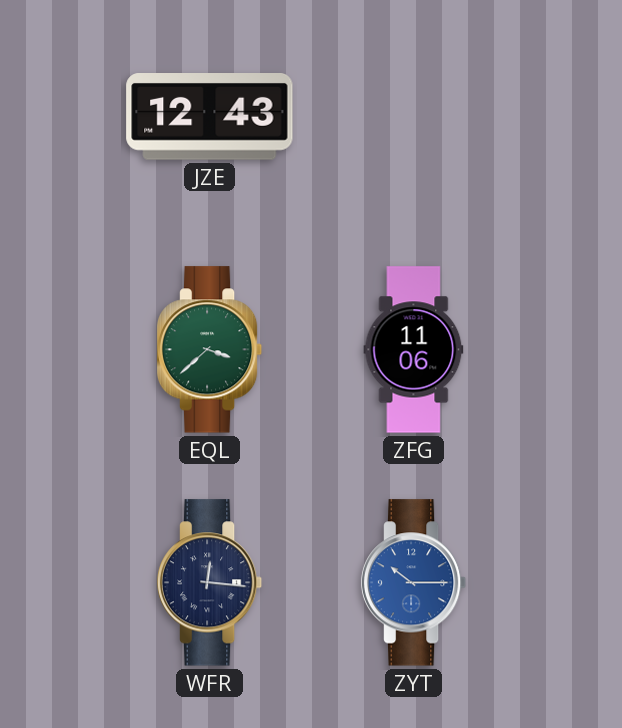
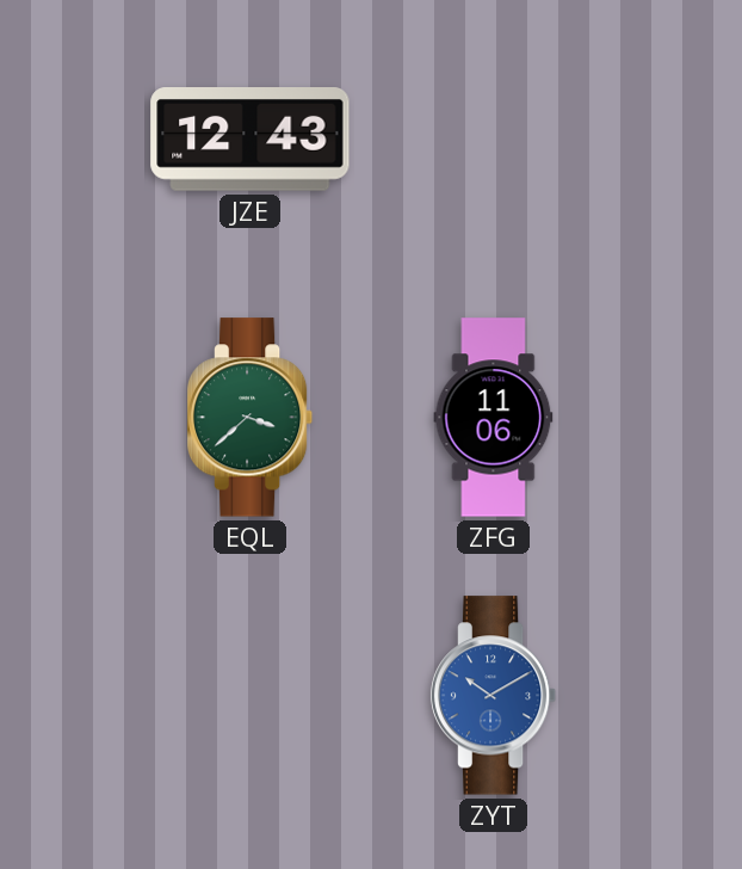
WFR: 12:16 -> none (210, 583)
ZYT: 10:15 -> 10:10 (494, 696)
